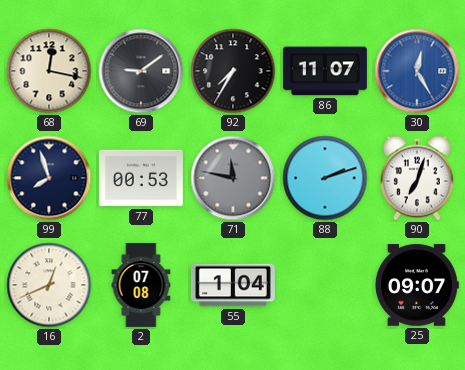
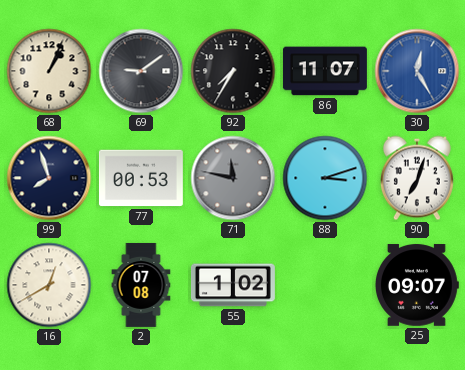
68: 12:17 -> 1:04 (49, 71)
88: 2:12 -> 3:12 (325, 178)
16: 12:41 -> 12:40 (49, 285)
55: 1:04 -> 1:02 (233, 285)
